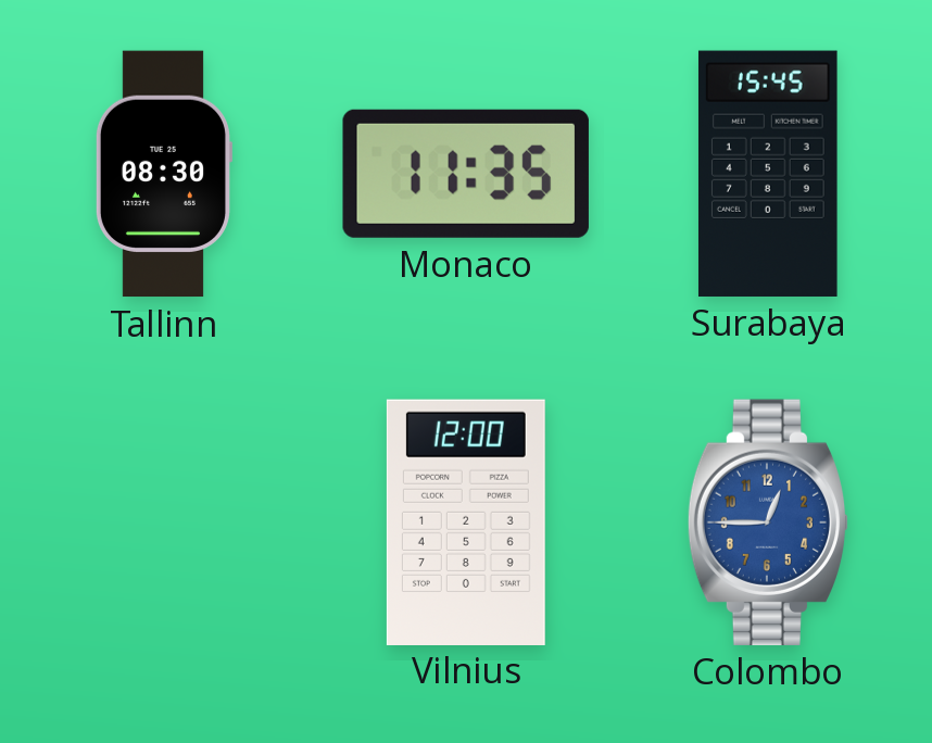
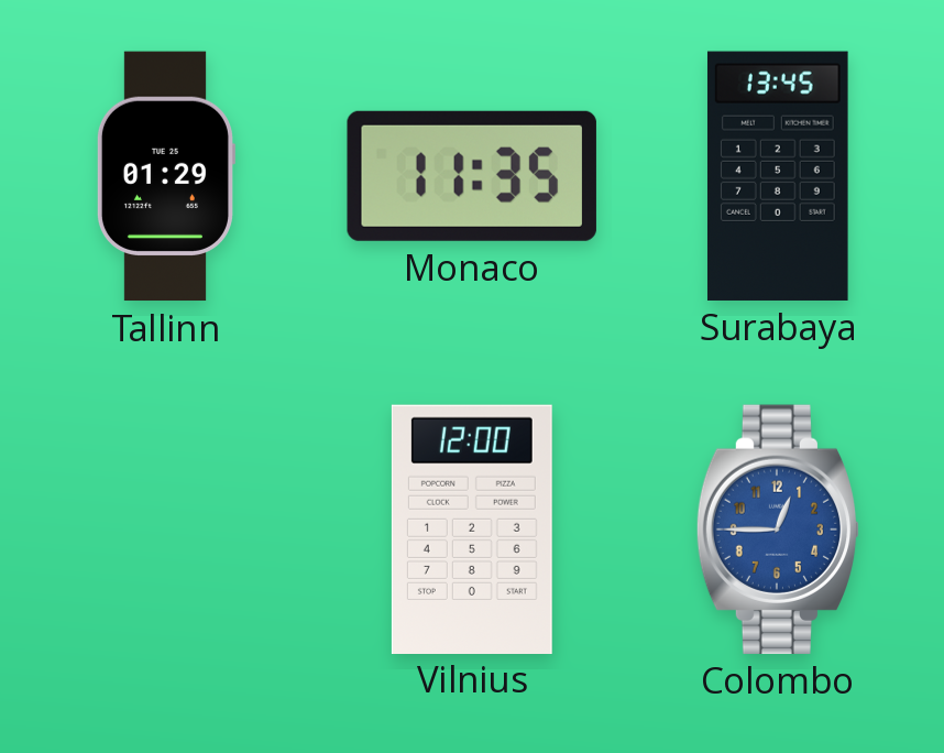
Tallinn: 08:30 -> 01:29 (165, 176)
Surabaya: 15:45 -> 13:45 (778, 176)
